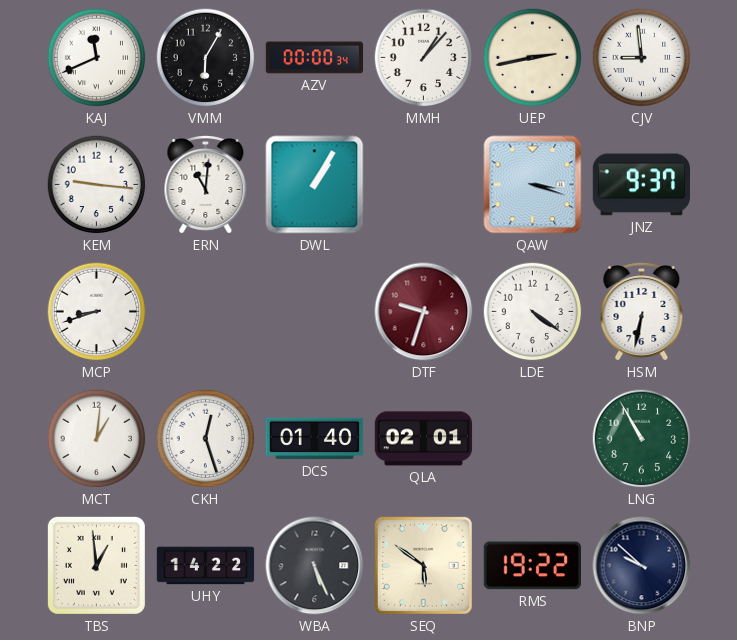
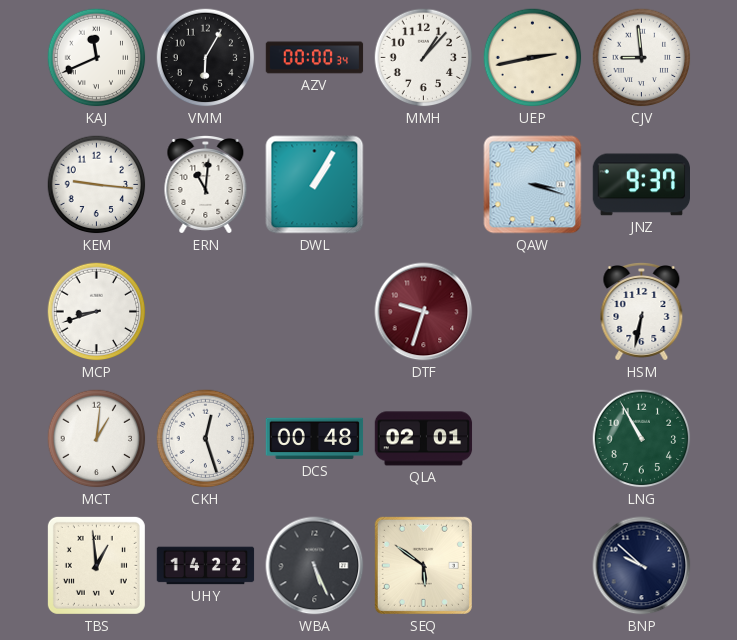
LDE: 4:21 -> none (533, 312)
DCS: 01:40 -> 00:48 (315, 439)
RMS: 19:22 -> none (532, 566)
